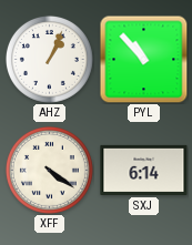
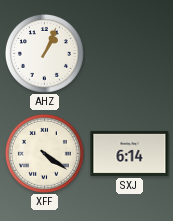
PYL: 10:53 -> none (143, 59)
